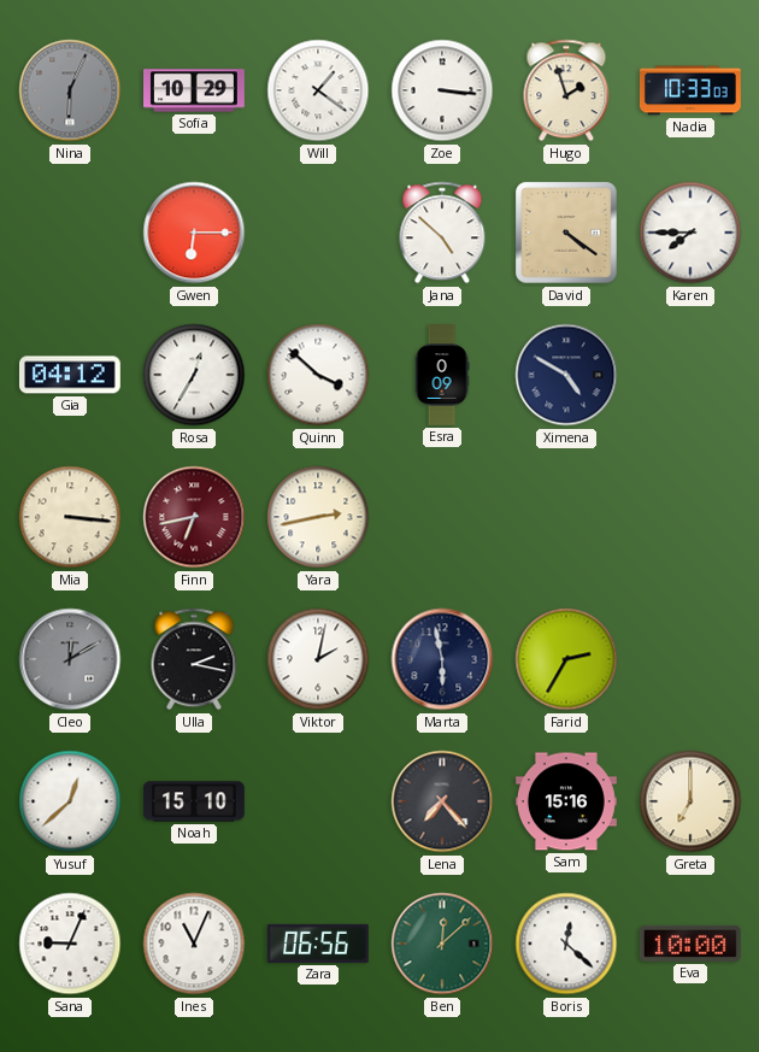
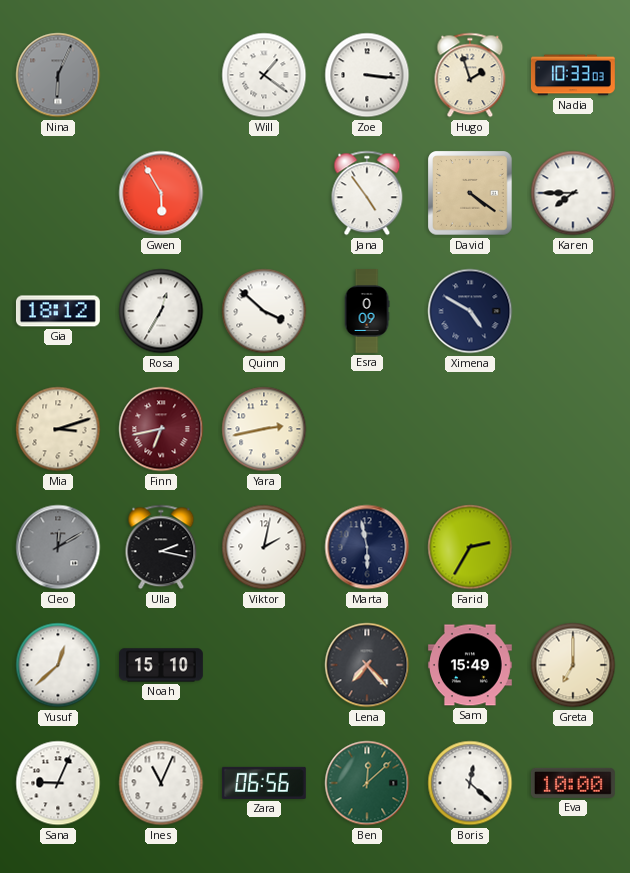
Sofia: 10:29 -> none (195, 90)
Gwen: 6:15 -> 5:55 (161, 193)
Jana: 4:52 -> 4:54 (367, 193)
Gia: 04:12 -> 18:12 (58, 311)
Mia: 3:16 -> 3:12 (58, 429)
Sam: 15:16 -> 15:49 (470, 665)
